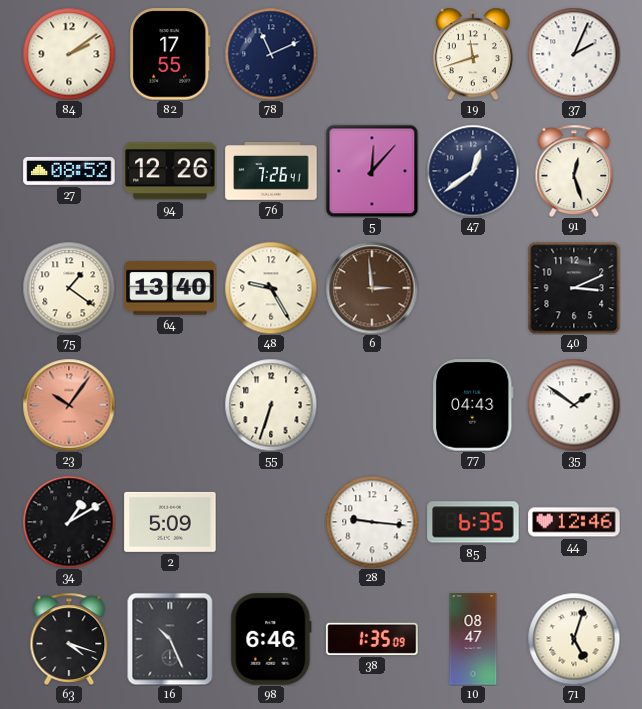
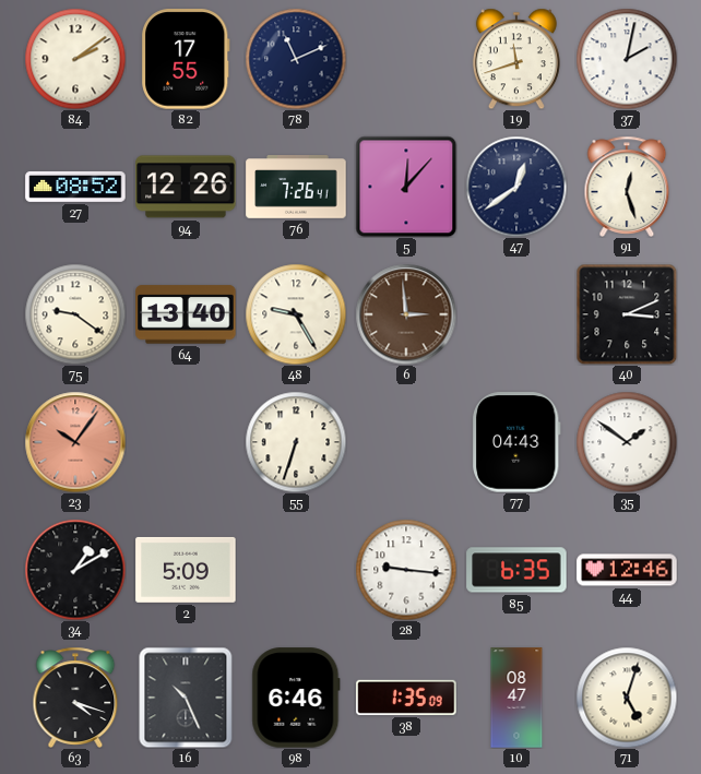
37: 2:04 -> 2:02 (627, 59)
75: 1:21 -> 9:21 (75, 314)
